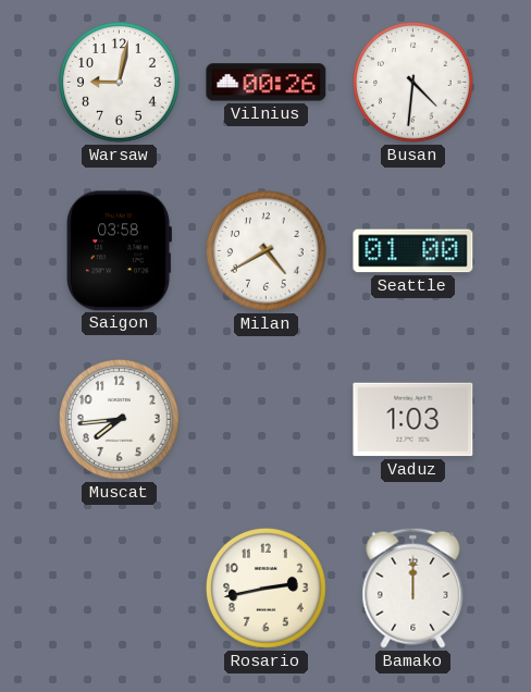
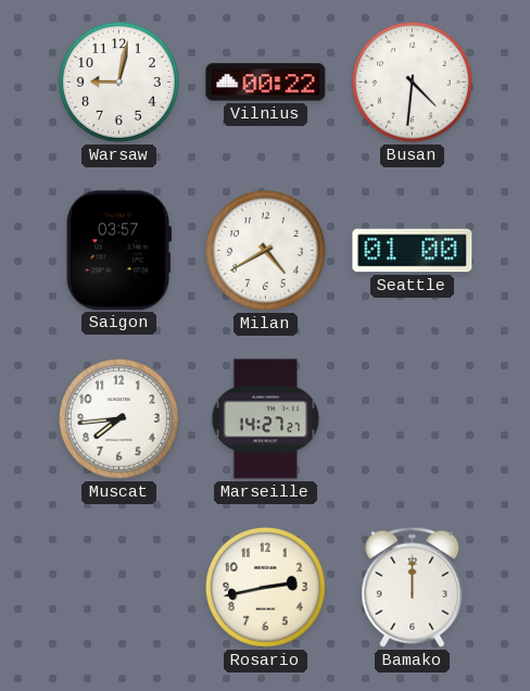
Vilnius: 00:26 -> 00:22 (266, 83)
Saigon: 03:58 -> 03:57 (118, 251)
Marseille: none -> 14:27 (266, 419)
Vaduz: 1:03 -> none (413, 420)
